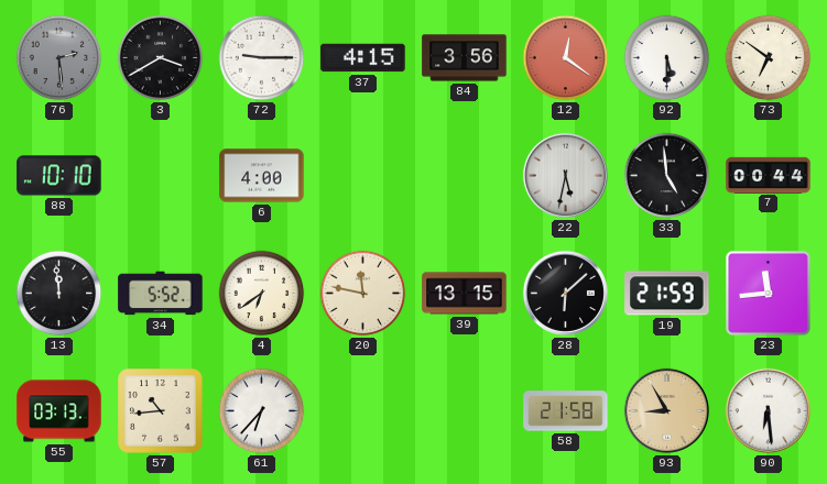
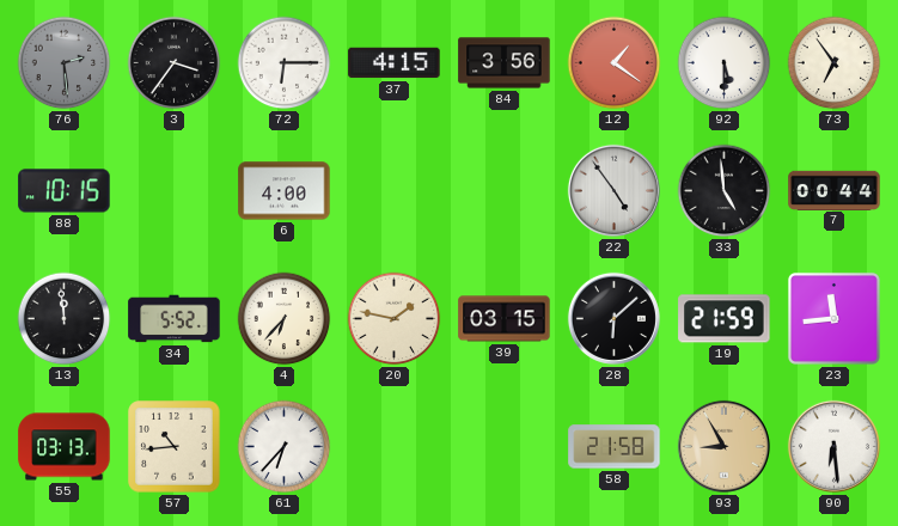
3: 3:40 -> 3:36 (175, 63)
72: 9:15 -> 6:15 (285, 63)
12: 12:21 -> 1:21 (615, 63)
73: 6:51 -> 6:54 (835, 63)
88: 10:10 -> 10:15 (65, 191)
22: 5:32 -> 4:54 (613, 190)
4: 6:39 -> 6:37 (285, 319)
20: 11:47 -> 1:47 (395, 319)
39: 13:15 -> 03:15 (505, 319)
